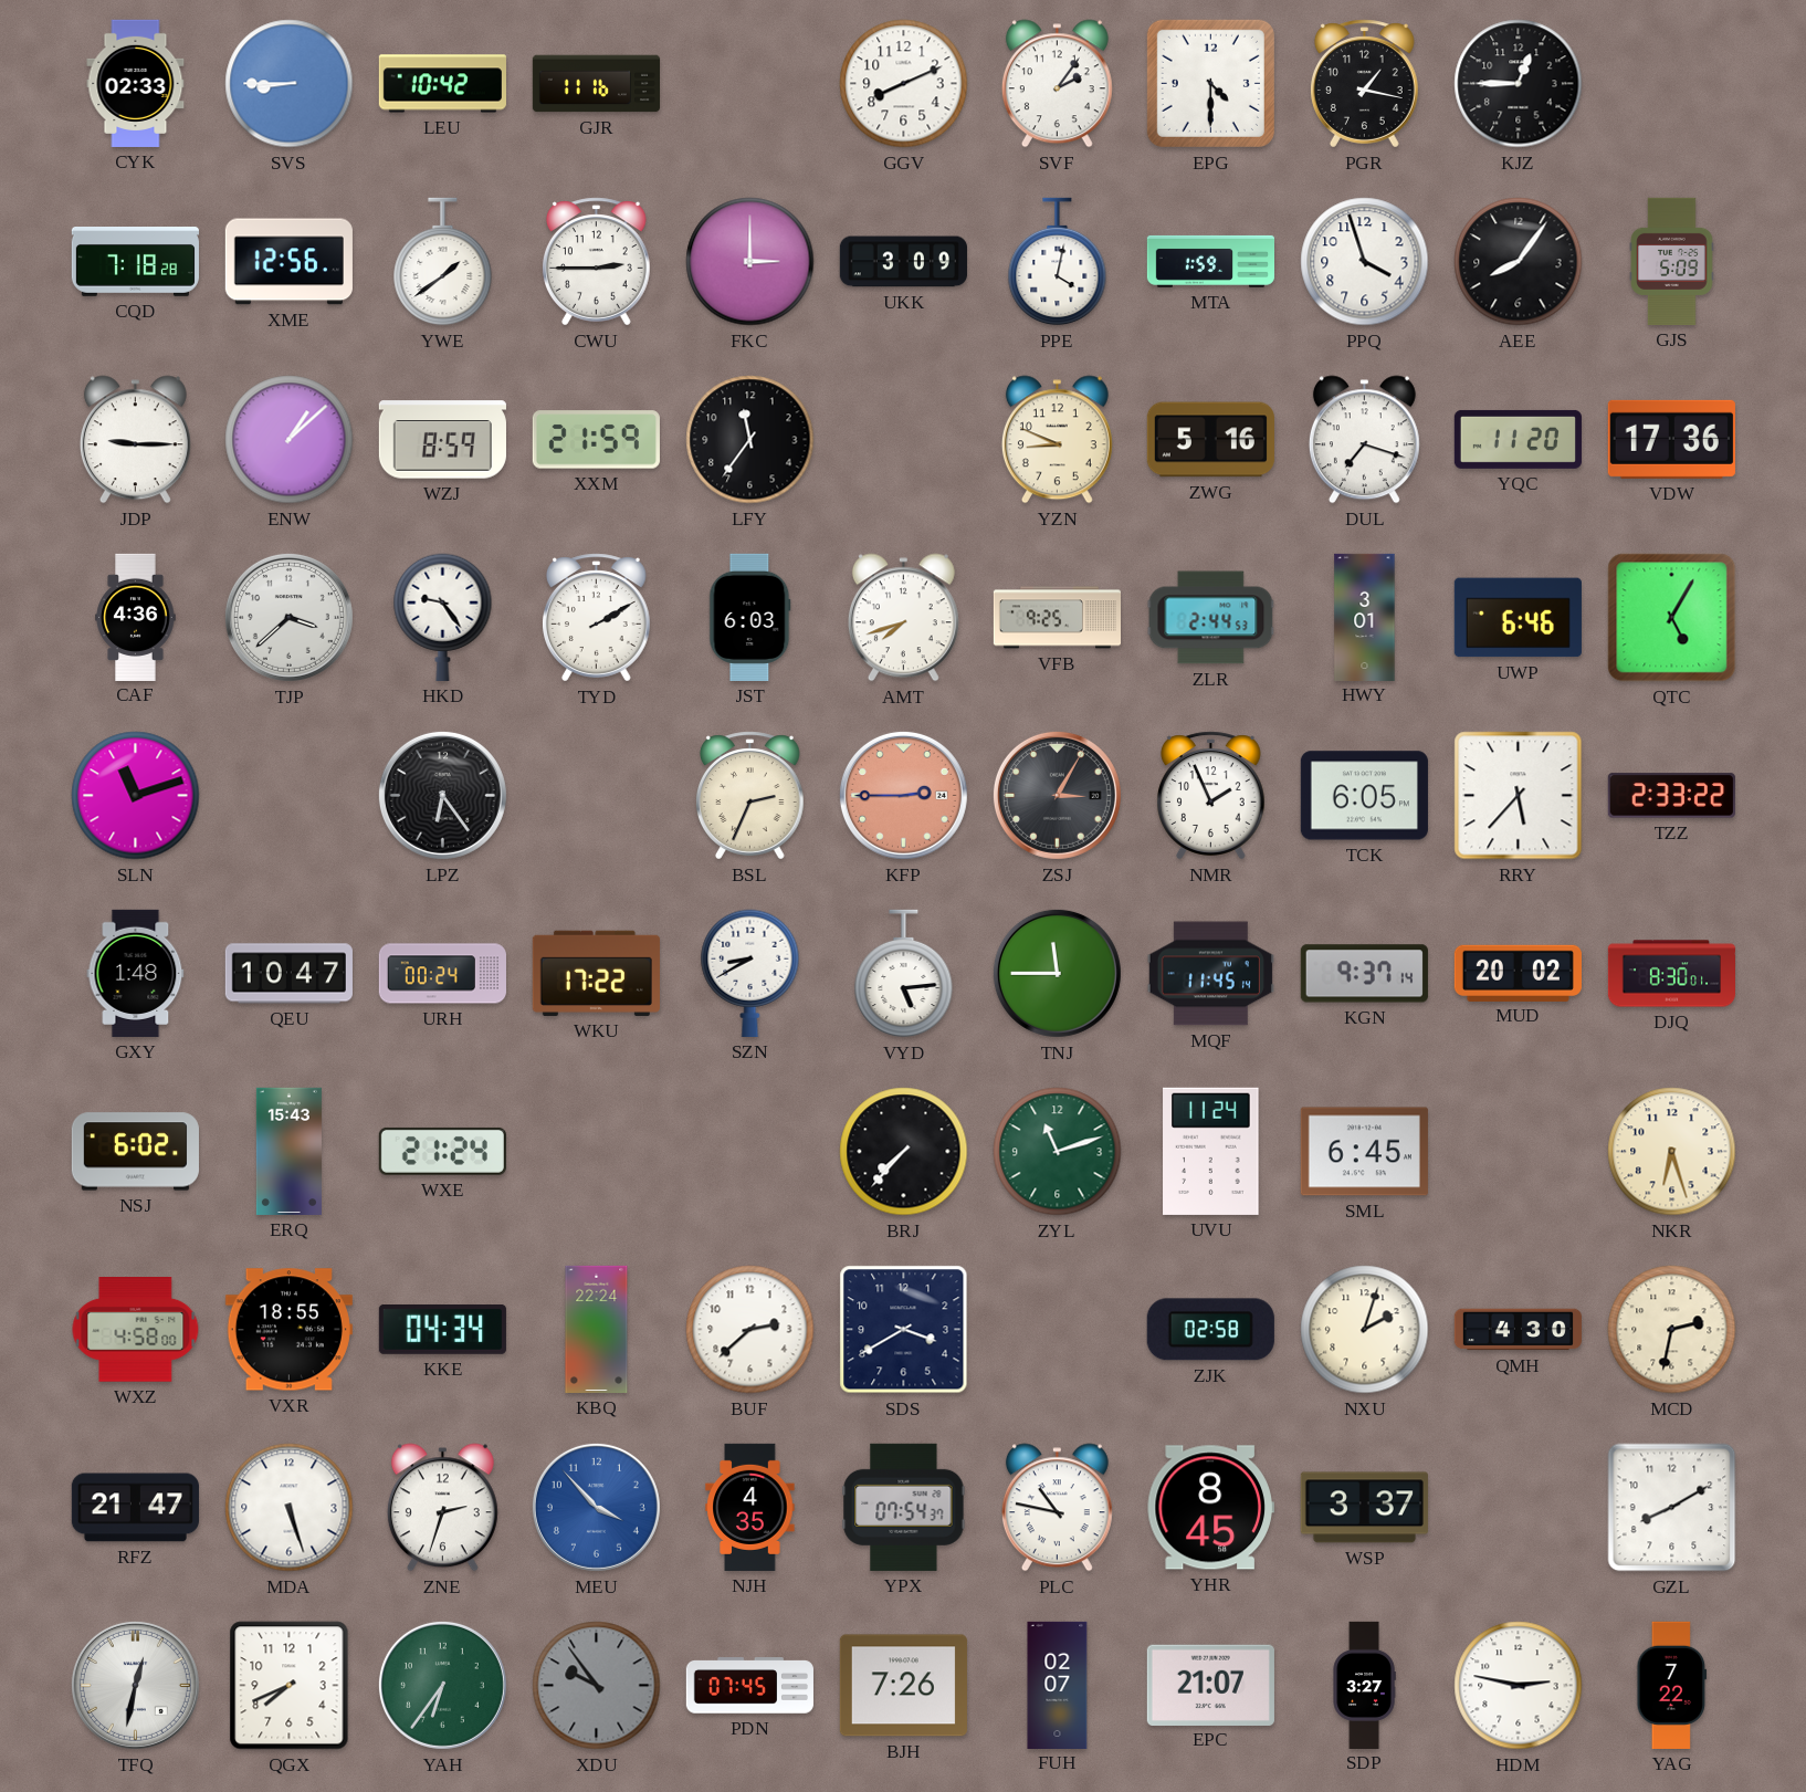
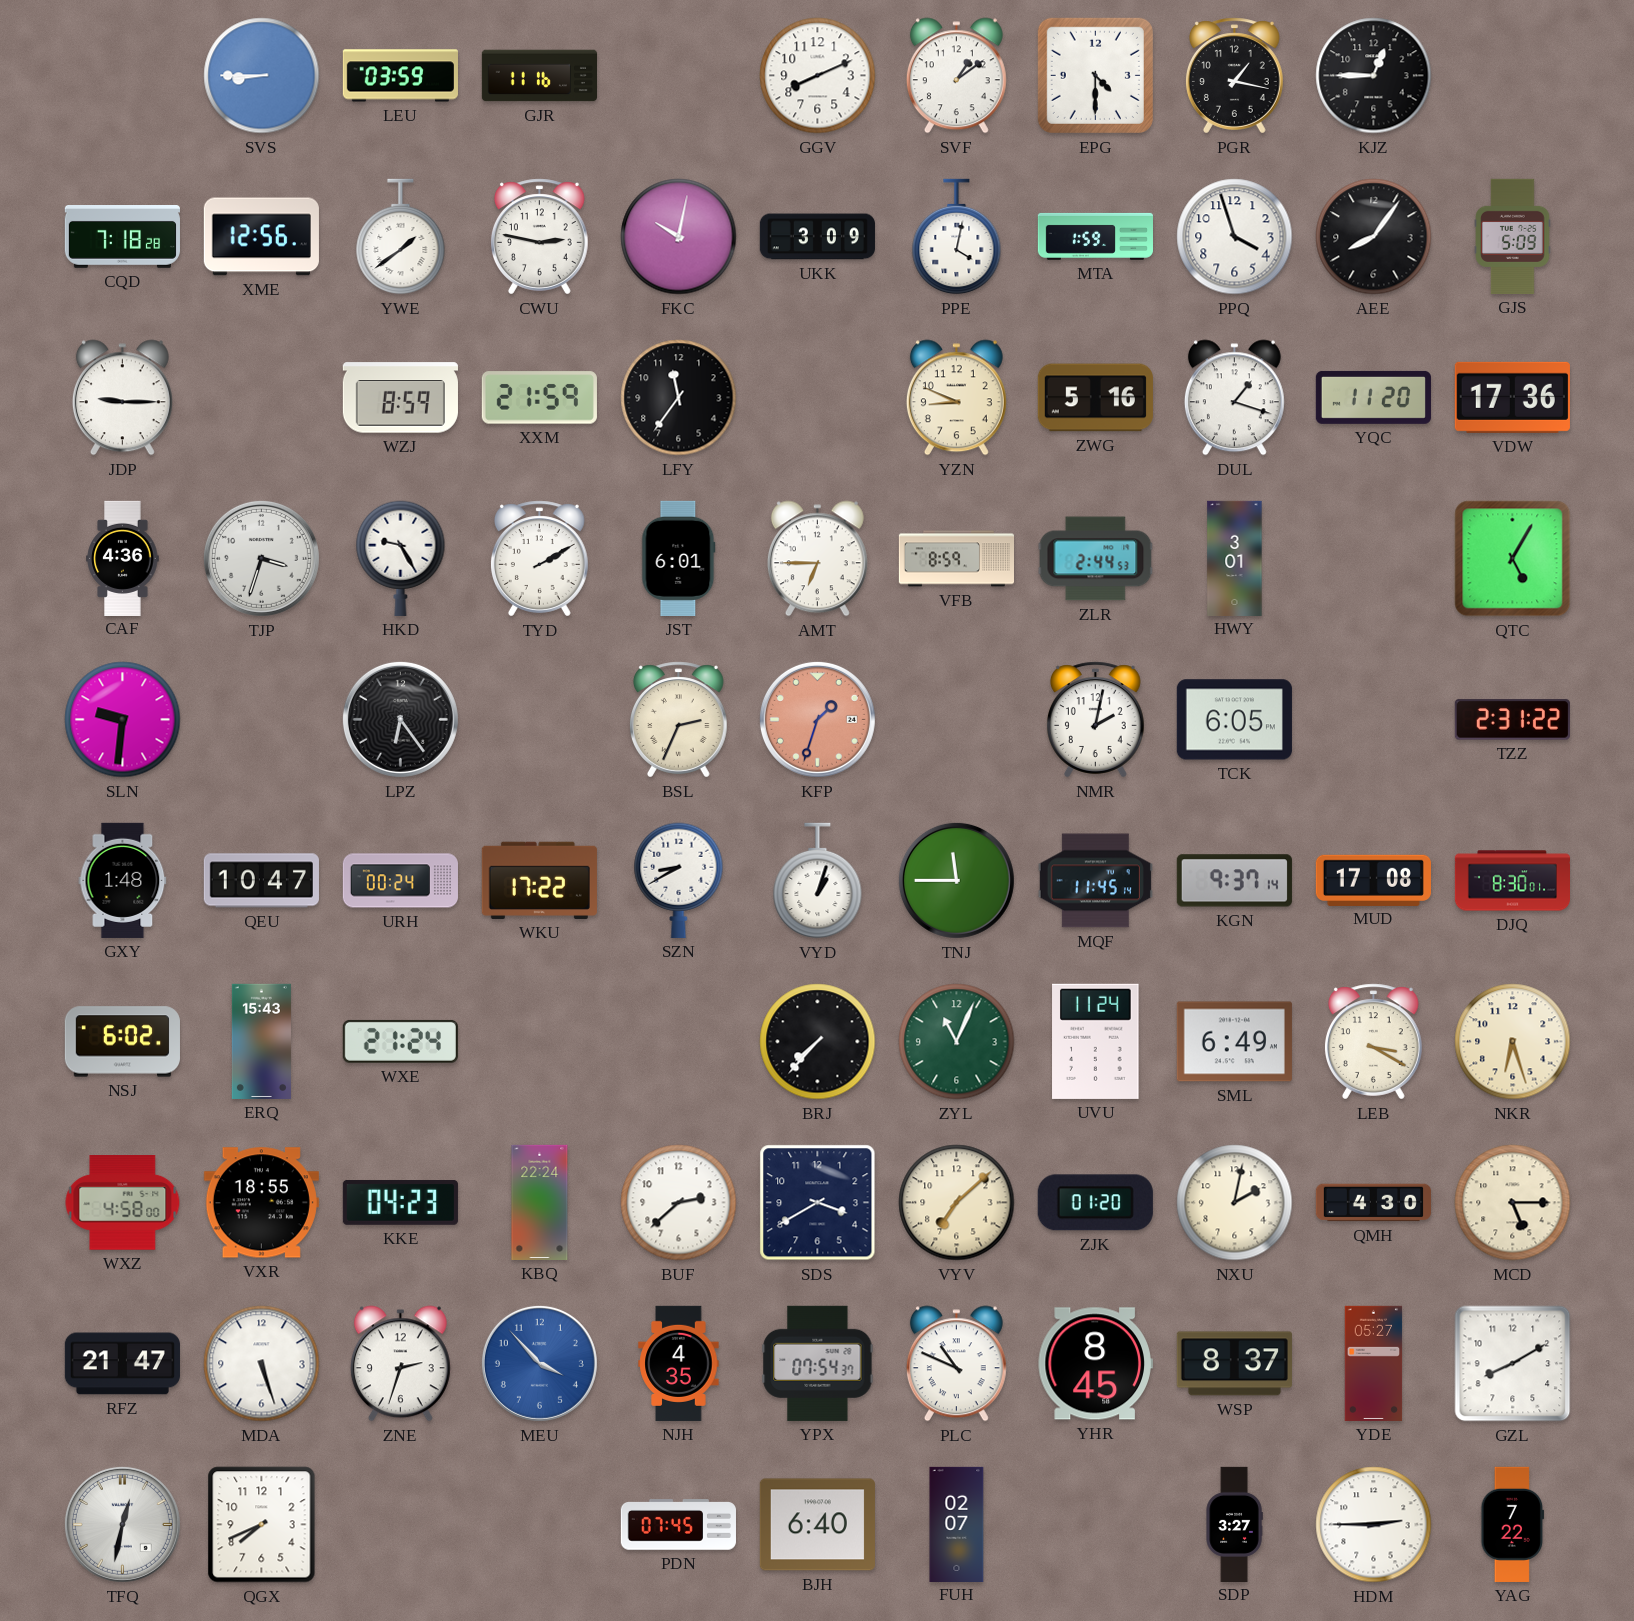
CYK: 02:33 -> none (136, 83)
LEU: 10:42 -> 03:59 (400, 76)
SVF: 2:06 -> 1:09 (956, 76)
CWU: 2:45 -> 2:47 (539, 237)
FKC: 3:00 -> 10:02 (679, 237)
ENW: 1:08 -> none (290, 440)
DUL: 7:18 -> 1:18 (1234, 398)
TJP: 3:38 -> 3:33 (261, 558)
HKD: 9:24 -> 9:25 (401, 558)
JST: 6:03 -> 6:01 (679, 558)
AMT: 7:42 -> 6:45 (817, 559)
VFB: 9:25 -> 8:59 (956, 559)
UWP: 6:46 -> none (1518, 618)
SLN: 11:12 -> 9:31 (123, 720)
KFP: 2:45 -> 1:33 (817, 719)
ZSJ: 3:05 -> none (1057, 795)
NMR: 1:56 -> 2:02 (1095, 720)
RRY: 5:37 -> none (1519, 796)
TZZ: 2:33 -> 2:31 (1512, 720)
VYD: 5:14 -> 1:03 (818, 881)
MUD: 20:02 -> 17:08 (1373, 880)
ZYL: 11:12 -> 11:04 (957, 1042)
SML: 6:45 -> 6:49 (1234, 1042)
LEB: none -> 3:20 (1373, 1042)
KKE: 04:34 -> 04:23 (400, 1203)
VYV: none -> 7:08 (957, 1203)
ZJK: 02:58 -> 01:20 (1095, 1203)
NXU: 2:03 -> 2:02 (1235, 1203)
MCD: 2:32 -> 5:15 (1513, 1203)
PLC: 10:47 -> 10:49 (956, 1364)
WSP: 3:37 -> 8:37 (1234, 1364)
YDE: none -> 05:27 (1374, 1363)
YAH: 6:36 -> none (442, 1685)
XDU: 9:54 -> none (597, 1686)
BJH: 7:26 -> 6:40 (817, 1525)
EPC: 21:07 -> none (1210, 1685)
HDM: 2:47 -> 2:45 (1374, 1525)
